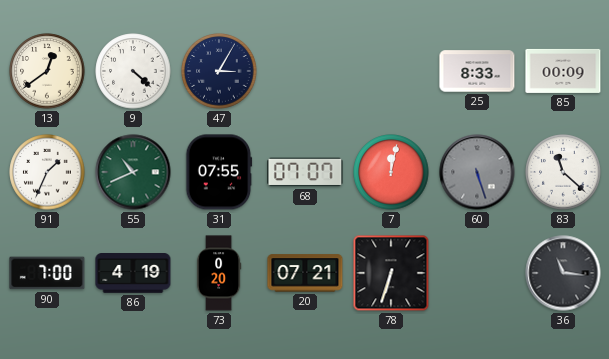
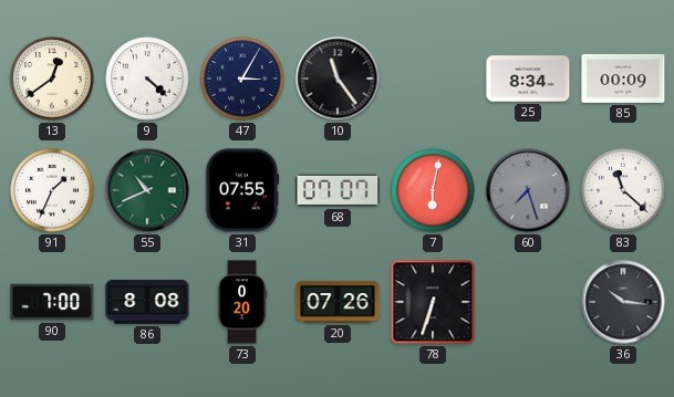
10: none -> 11:24 (338, 79)
25: 8:33 -> 8:34 (528, 79)
7: 12:02 -> 6:02 (433, 190)
60: 5:27 -> 7:27 (528, 190)
86: 4:19 -> 8:08 (147, 303)
20: 07:21 -> 07:26 (338, 302)
36: 11:16 -> 10:16 (623, 302)
